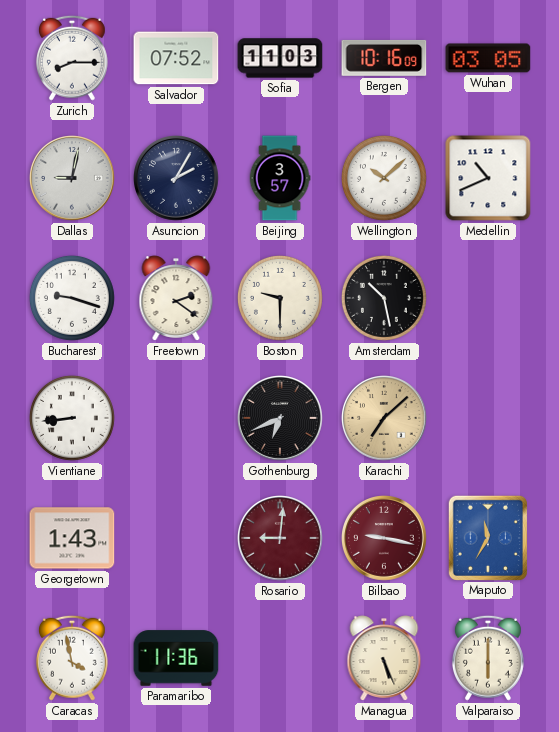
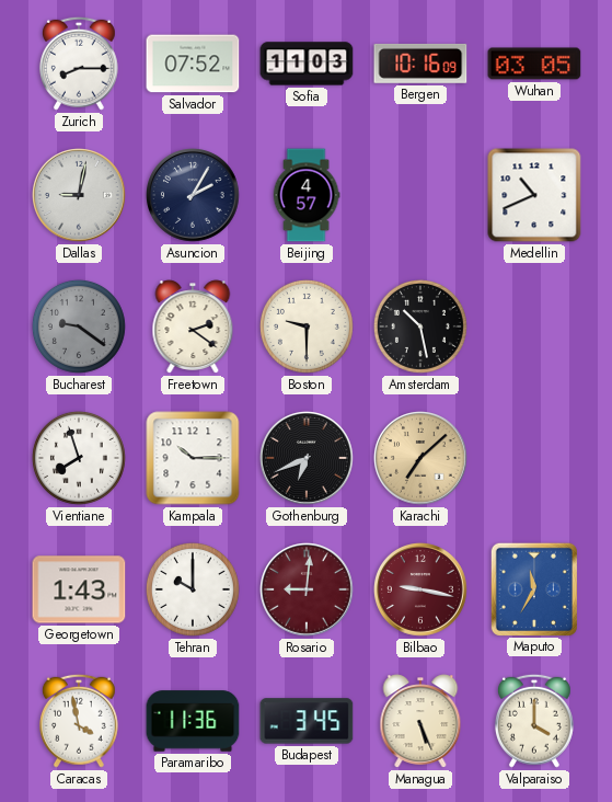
Beijing: 3:57 -> 4:57 (307, 195)
Wellington: 10:08 -> none (384, 178)
Bucharest: 9:18 -> 9:21 (79, 326)
Bucharest dial: white -> grey (79, 326)
Vientiane: 8:44 -> 7:57 (79, 458)
Kampala: none -> 10:15 (193, 458)
Tehran: none -> 10:00 (193, 589)
Budapest: none -> 3:45 (307, 721)
Valparaiso: 6:00 -> 4:00 (534, 721)
